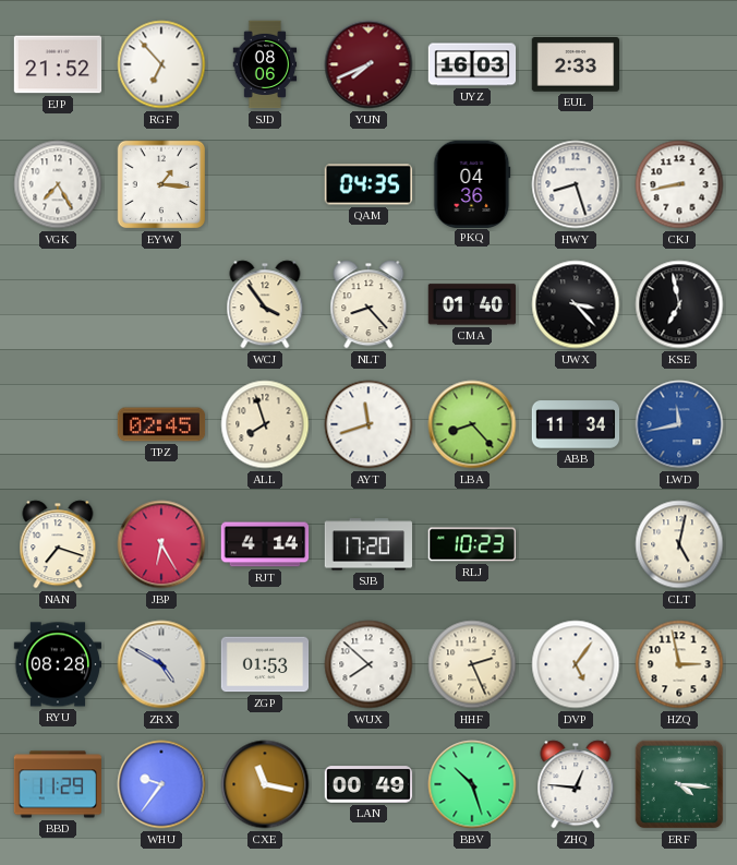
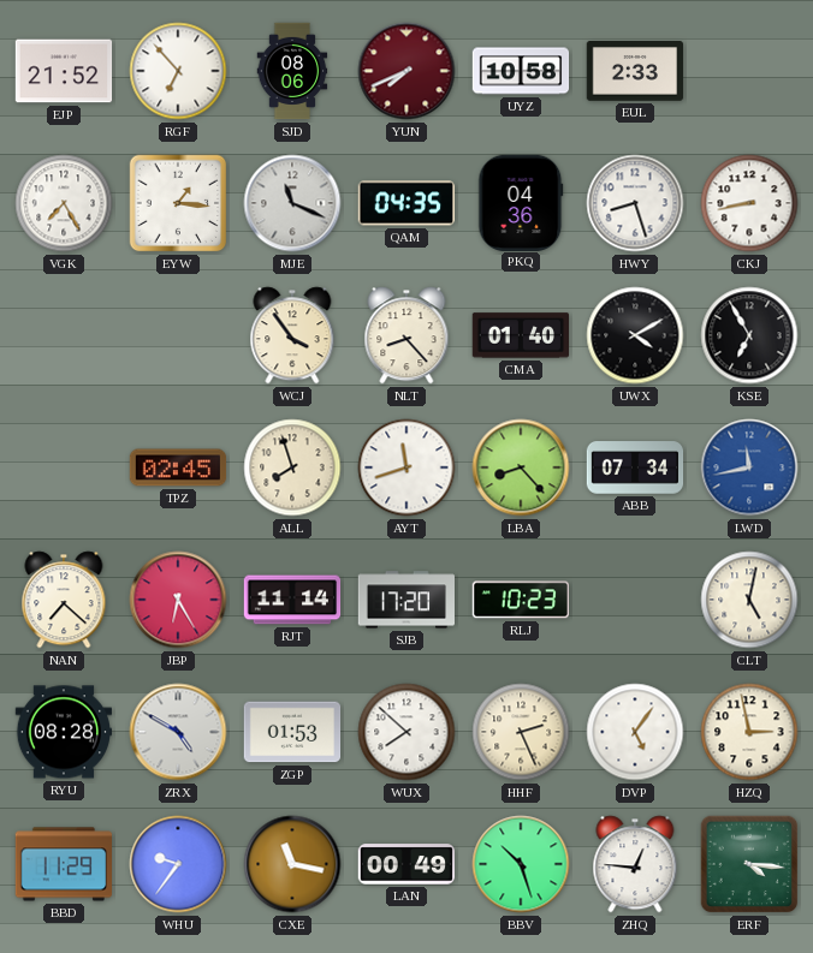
UYZ: 16:03 -> 10:58 (521, 71)
MJE: none -> 11:19 (292, 203)
UWX: 3:23 -> 4:10 (635, 335)
KSE: 6:58 -> 6:55 (749, 335)
ABB: 11:34 -> 07:34 (635, 467)
NAN: 7:18 -> 7:22 (64, 600)
RJT: 4:14 -> 11:14 (292, 600)
